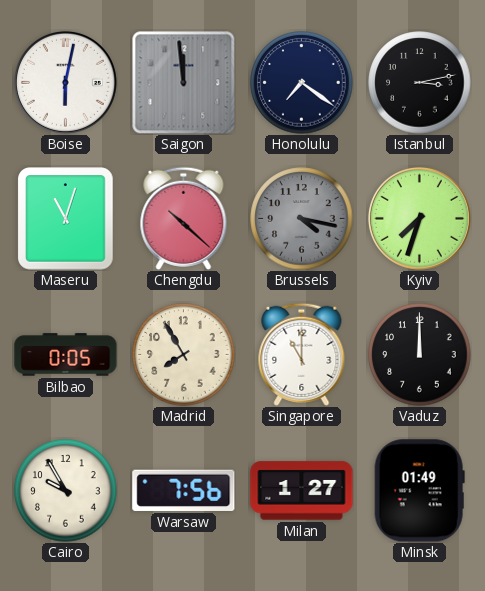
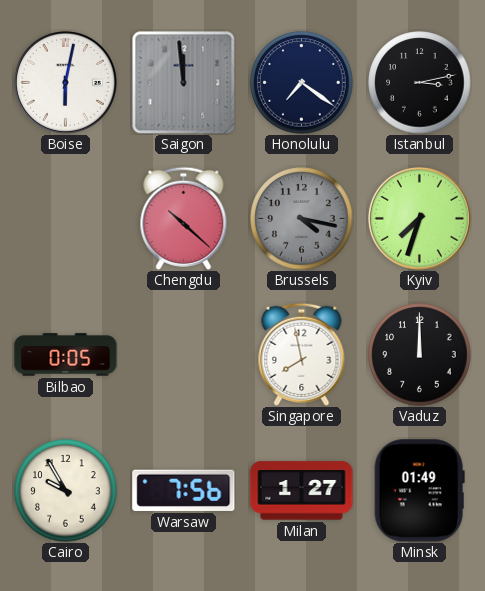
Maseru: 11:03 -> none (66, 219)
Madrid: 7:55 -> none (184, 355)
Singapore: 11:00 -> 7:58 (302, 354)
